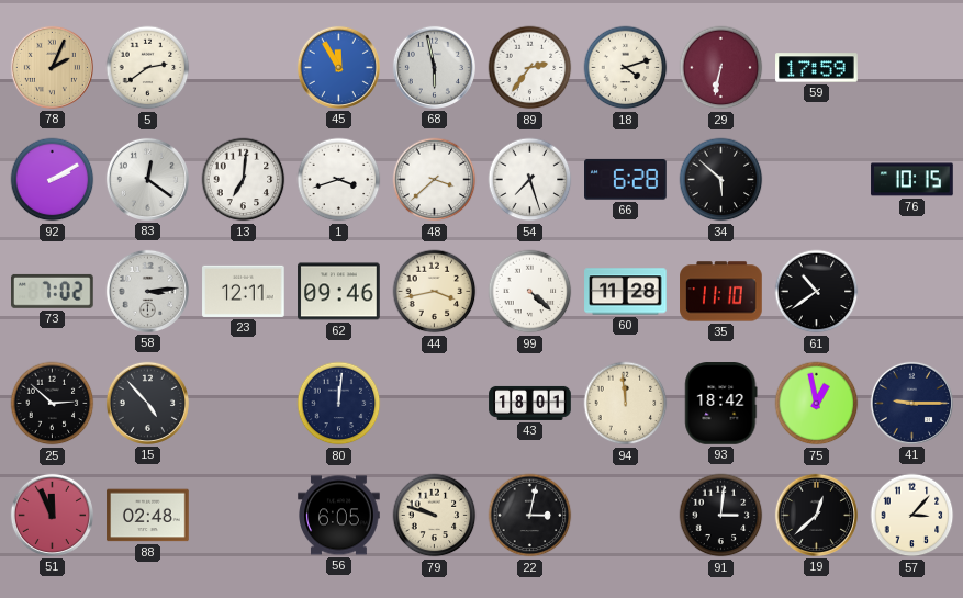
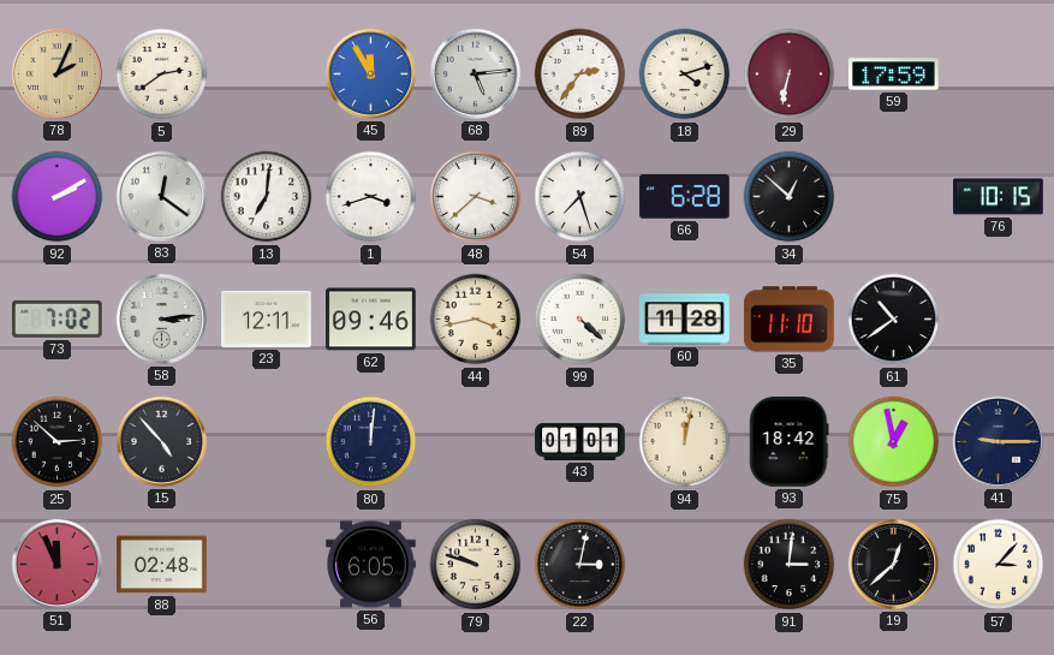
68: 5:58 -> 5:14 (475, 73)
34: 5:52 -> 12:52 (790, 197)
43: 18:01 -> 01:01 (580, 441)
94: 11:59 -> 12:02 (685, 442)
